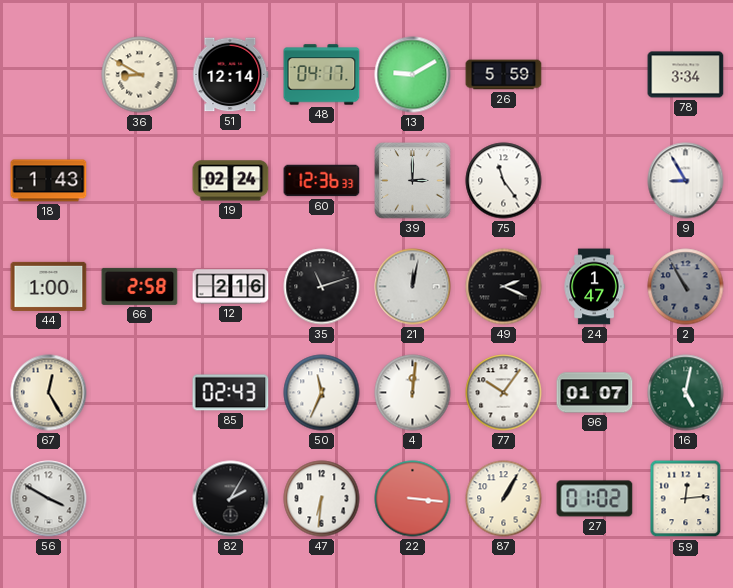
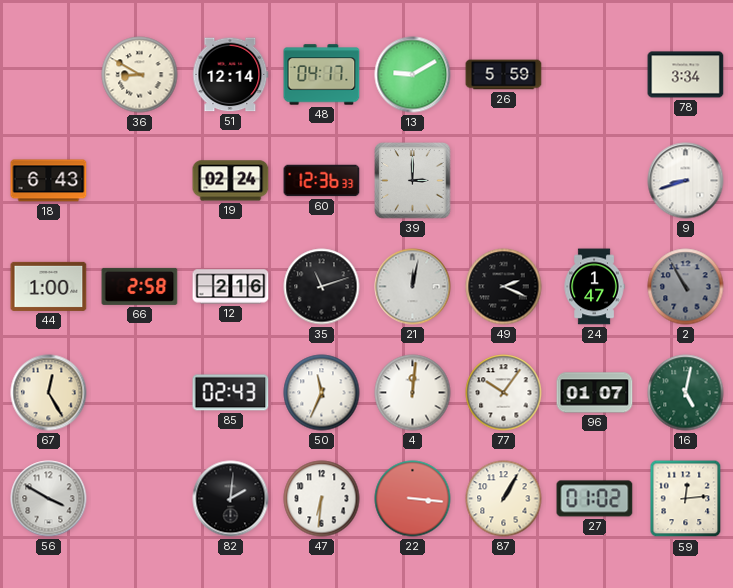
18: 1:43 -> 6:43 (49, 181)
75: 11:24 -> none (504, 181)
9: 8:55 -> 8:42 (686, 181)
82: 2:05 -> 2:01 (231, 499)
